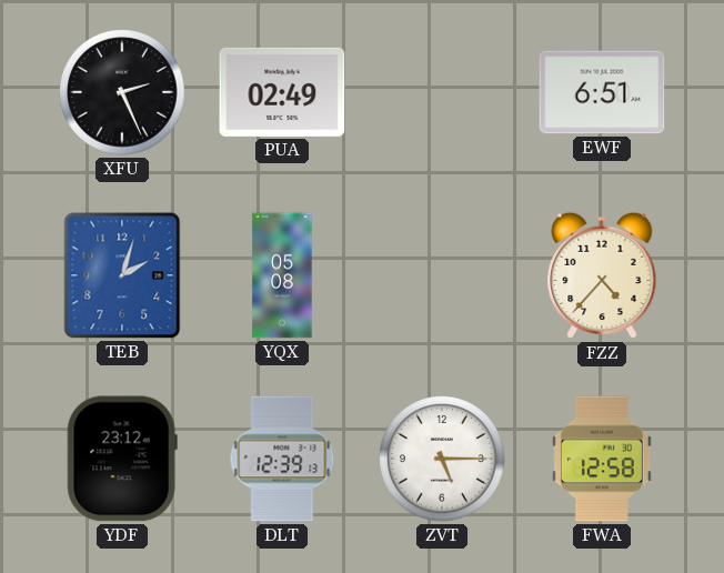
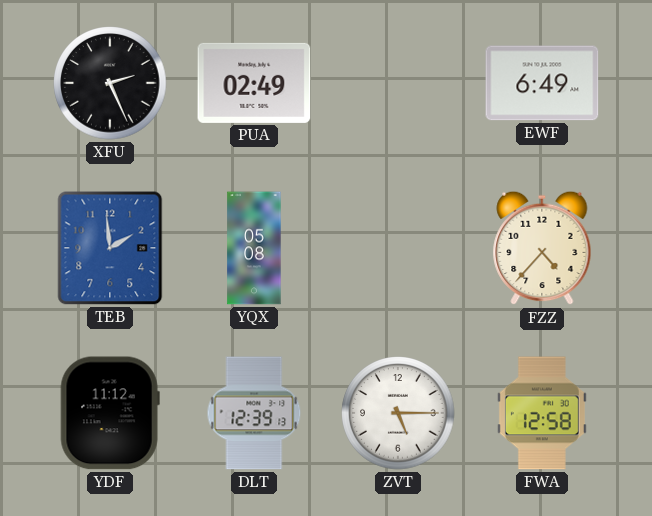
EWF: 6:51 -> 6:49 (542, 83)
TEB: 2:03 -> 1:59 (110, 248)
YDF: 23:12 -> 11:12 (110, 413)
